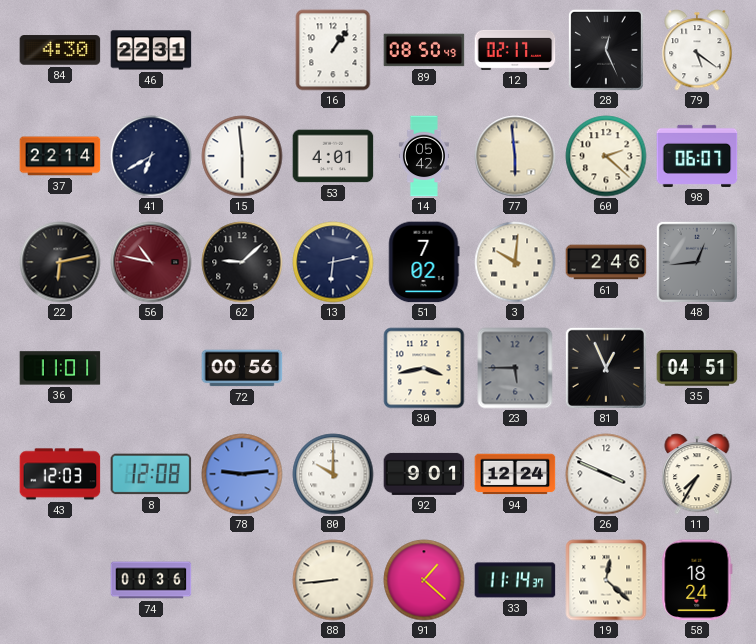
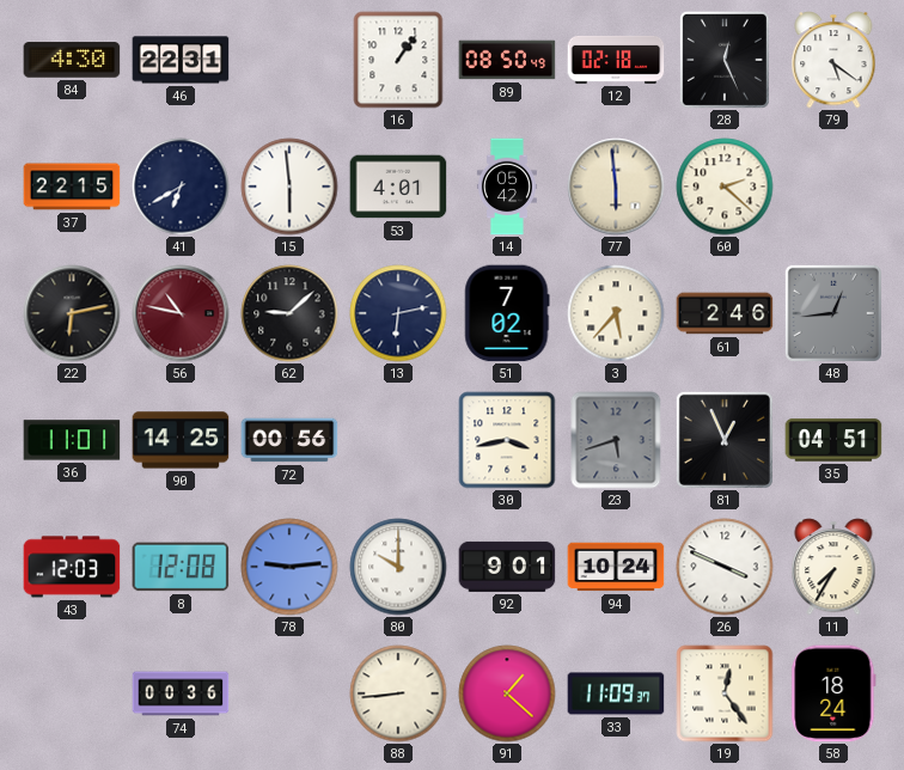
12: 02:17 -> 02:18 (616, 60)
37: 22:14 -> 22:15 (72, 187)
98: 06:07 -> none (697, 156)
3: 10:01 -> 5:37 (616, 313)
90: none -> 14:25 (181, 440)
23: 5:45 -> 5:42 (616, 440)
94: 12:24 -> 10:24 (616, 567)
33: 11:14 -> 11:09 (616, 693)
19: 12:22 -> 12:24 (725, 693)
